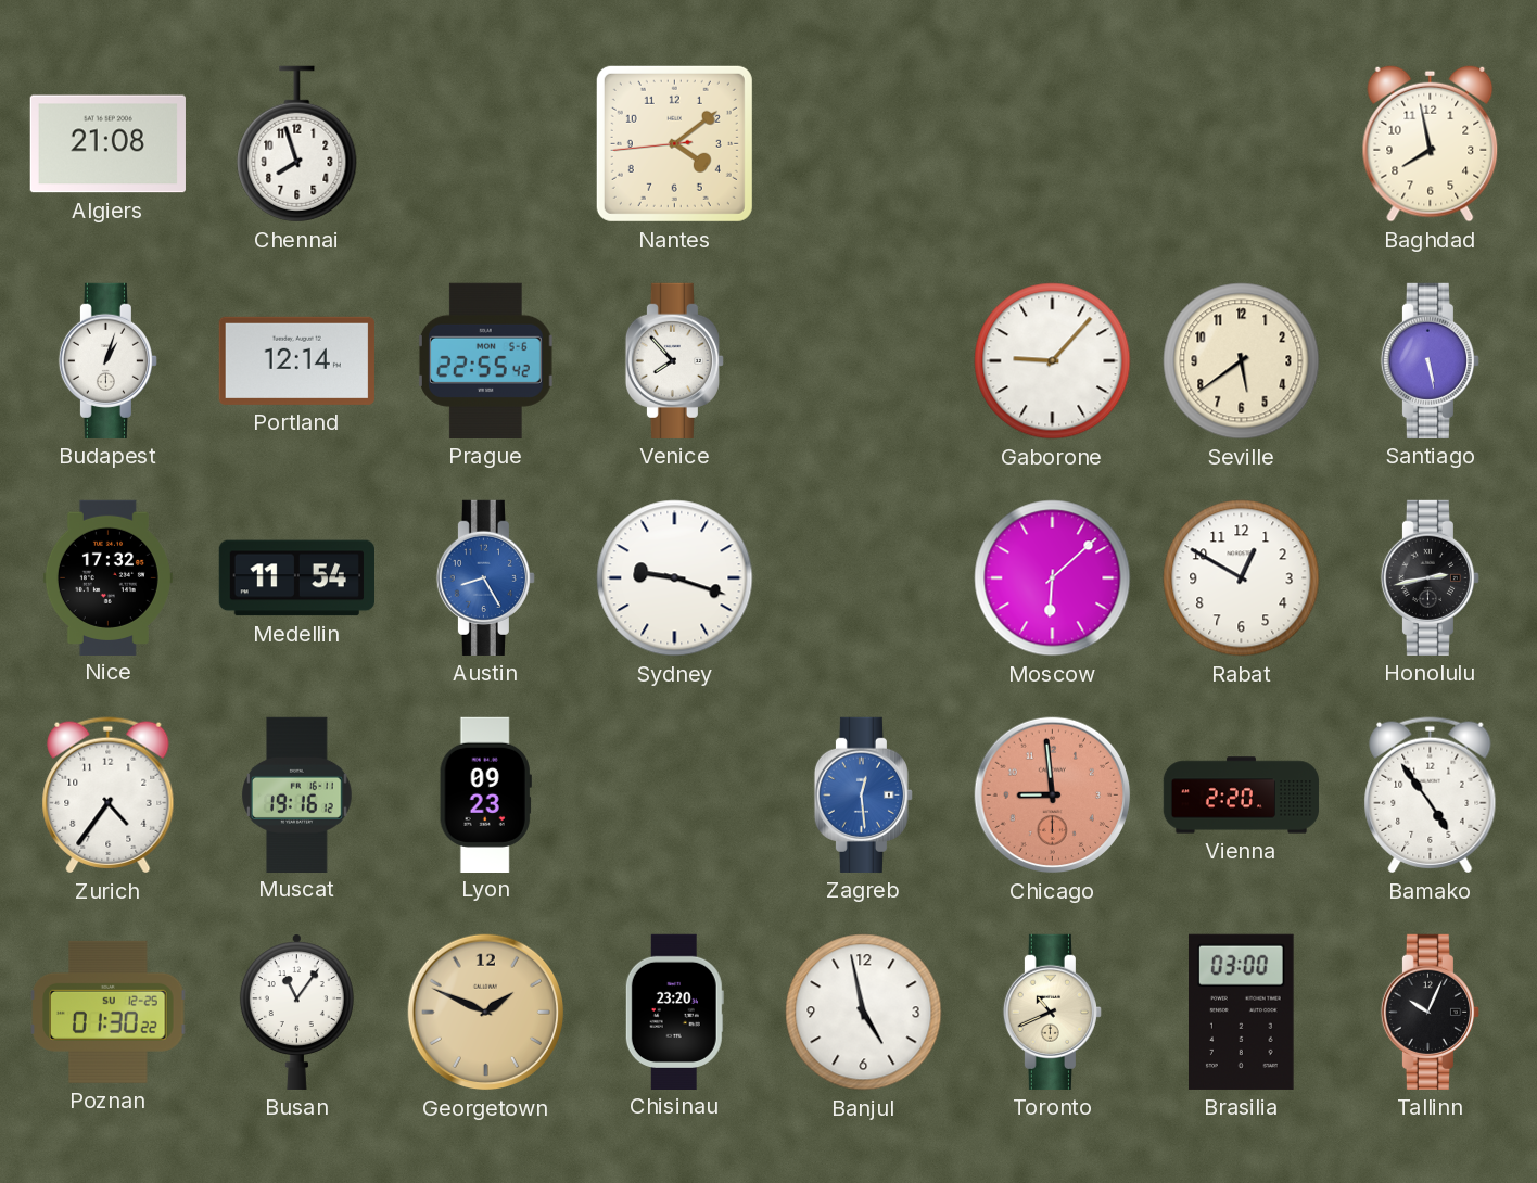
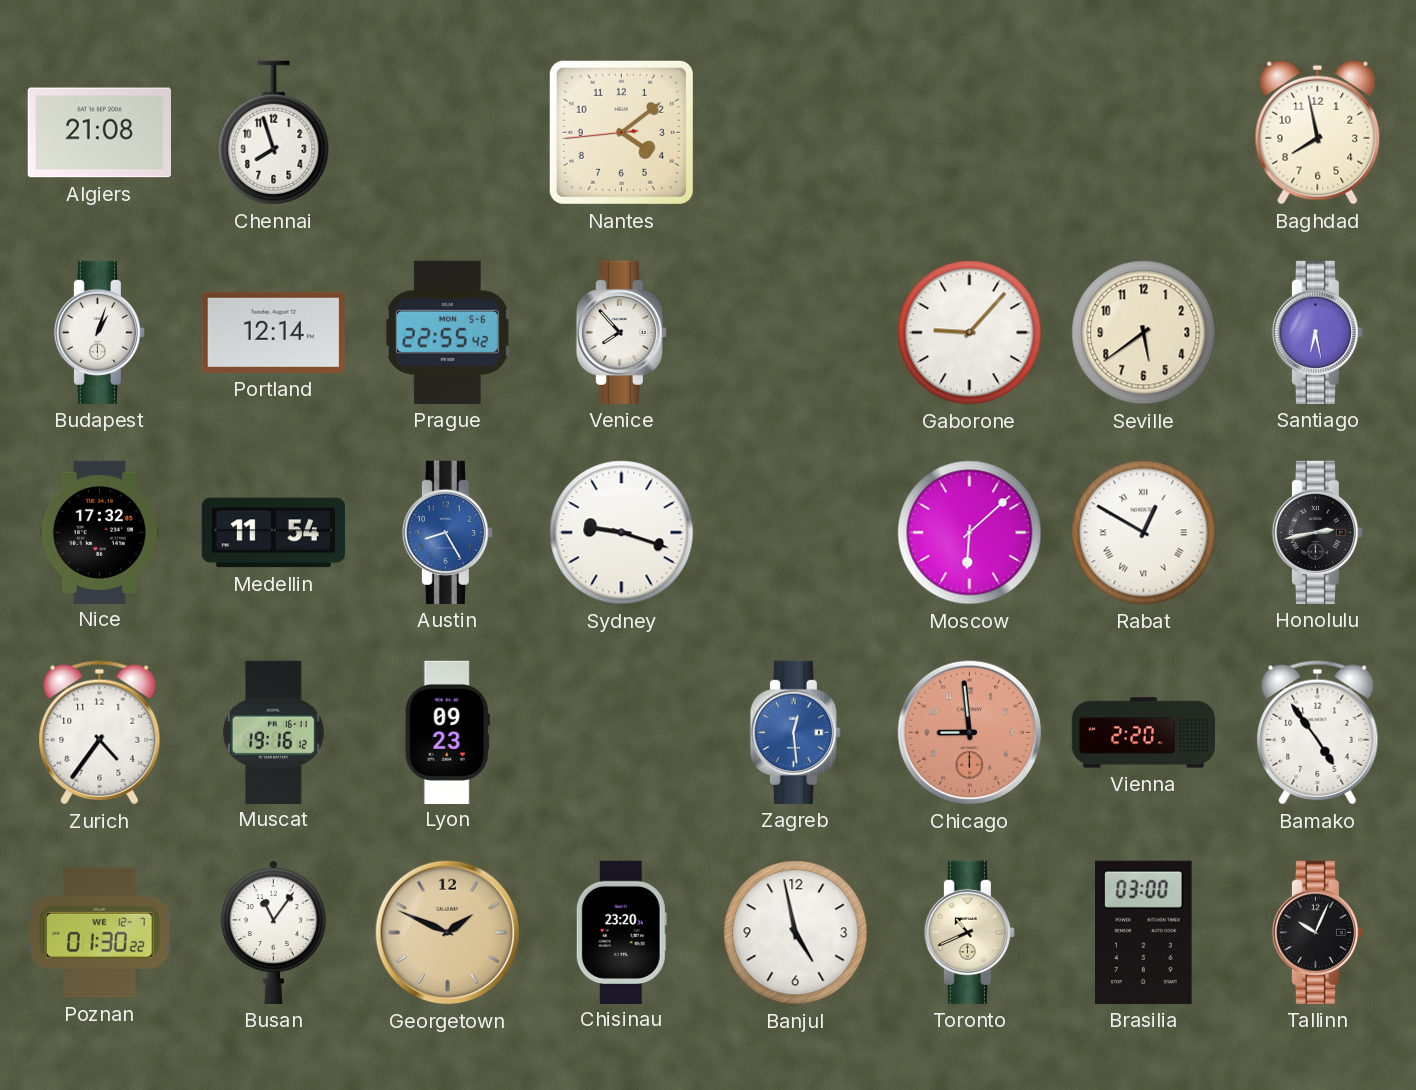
Santiago: 5:28 -> 6:28 (1317, 332)
Rabat numerals: Arabic -> Roman (1144, 533)
Poznan date: SU 12-25 -> WE 12-7 (100, 932)
